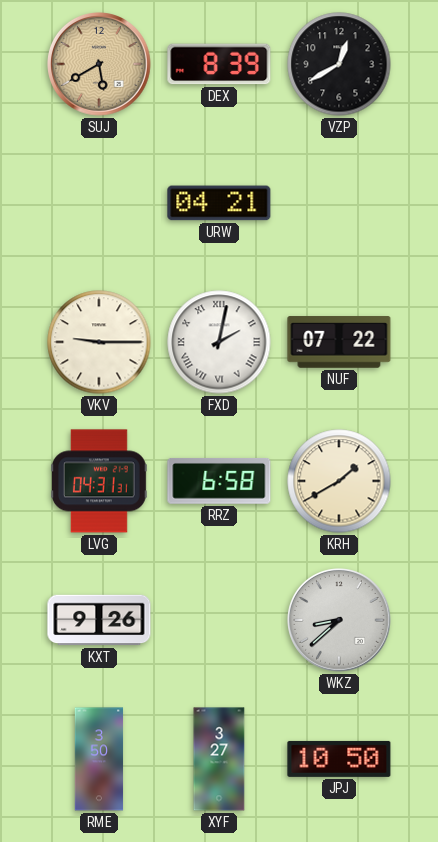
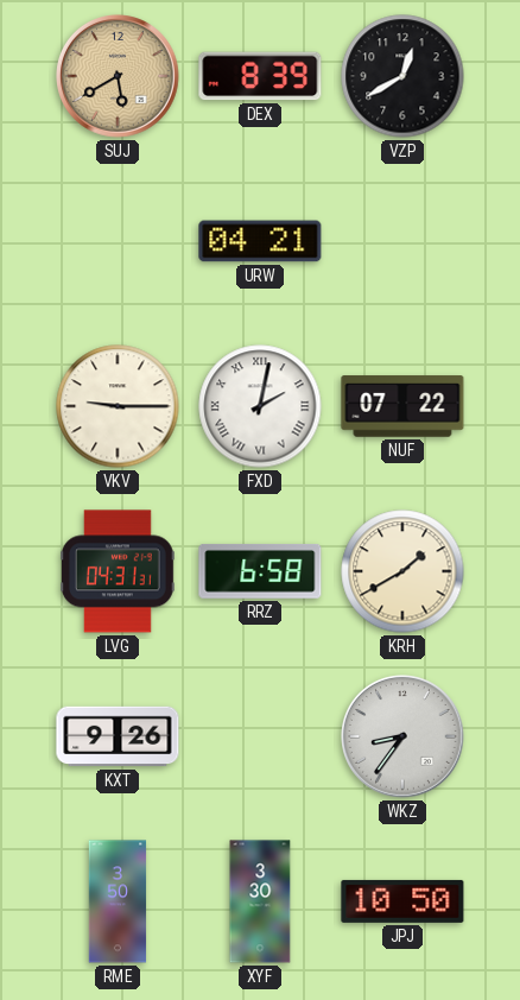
WKZ: 8:38 -> 8:36 (404, 738)
XYF: 3:27 -> 3:30 (260, 901)
